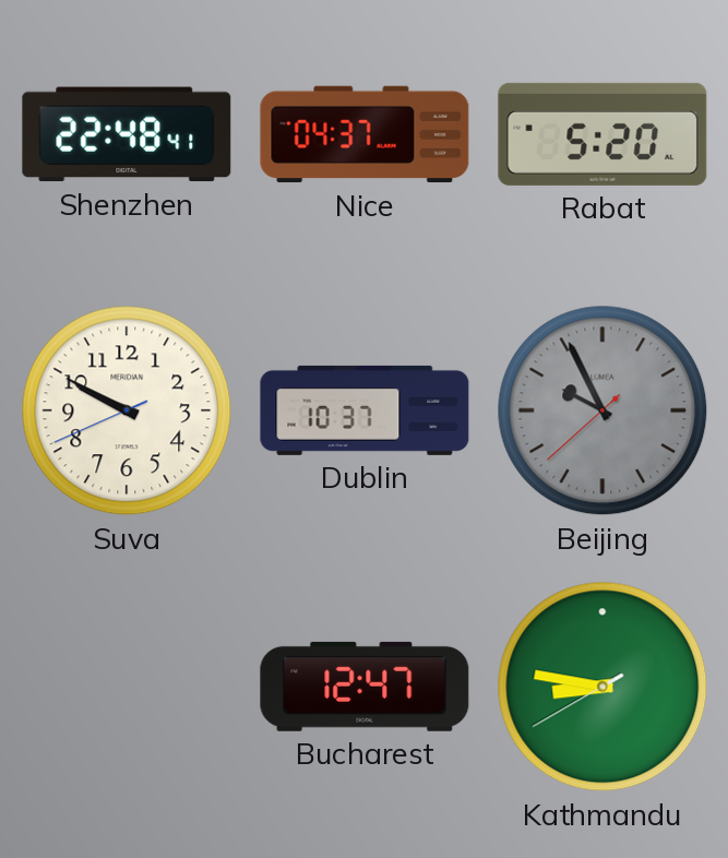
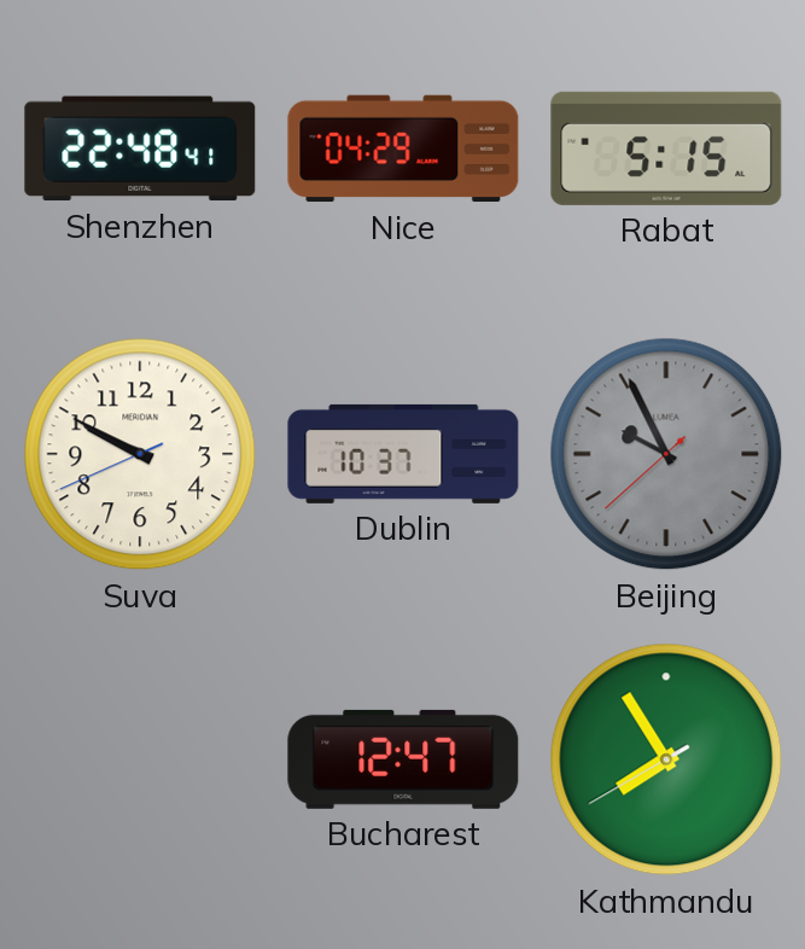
Nice: 04:37 -> 04:29 (403, 149)
Rabat: 5:20 -> 5:15 (666, 149)
Kathmandu: 8:46 -> 7:54 (666, 759)
